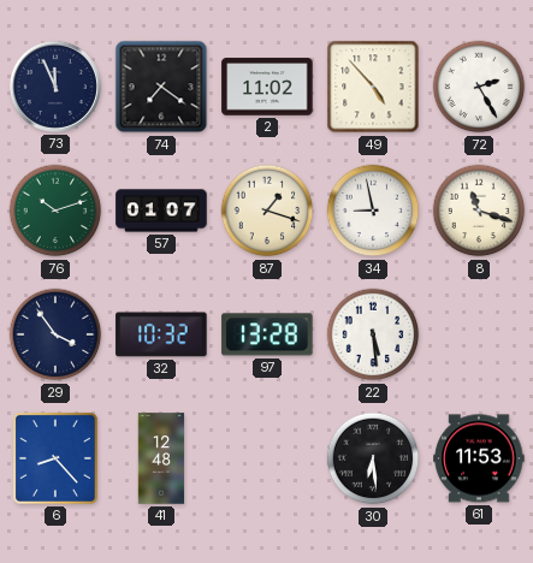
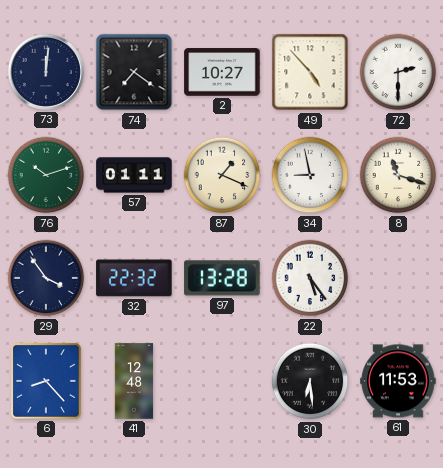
73: 11:56 -> 12:01 (46, 72)
2: 11:02 -> 10:27 (222, 72)
72: 2:25 -> 2:30 (398, 72)
57: 01:07 -> 01:11 (134, 175)
87: 1:18 -> 1:19 (222, 175)
32: 10:32 -> 22:32 (134, 278)
22: 5:29 -> 5:24 (310, 278)
